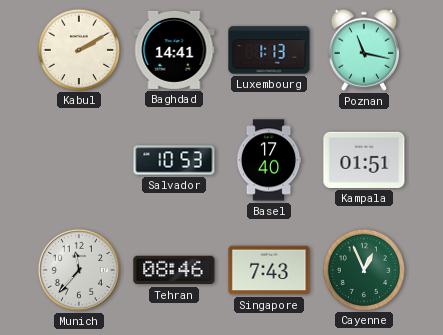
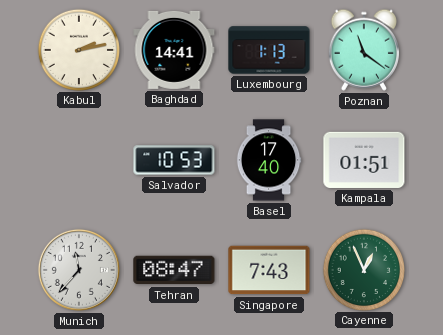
Kabul: 2:10 -> 2:13 (78, 49)
Poznan: 11:17 -> 11:21 (364, 50)
Tehran: 08:46 -> 08:47 (174, 270)
